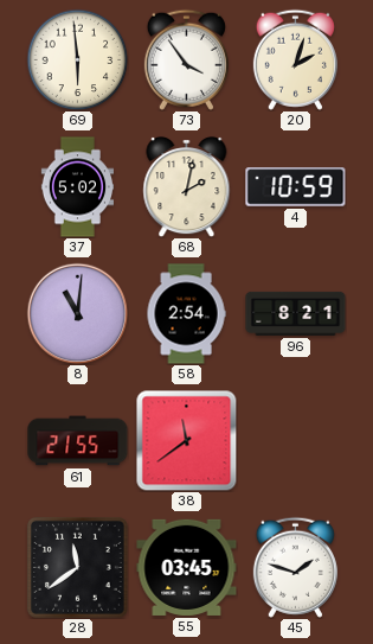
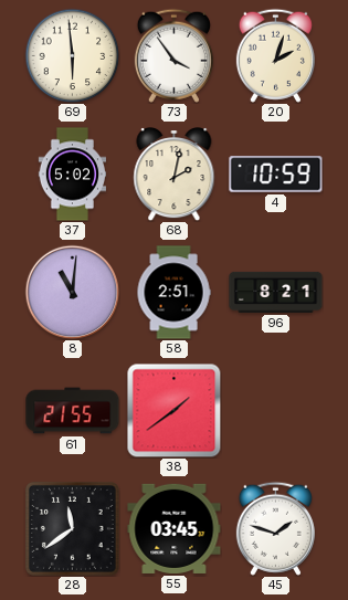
58: 2:54 -> 2:51 (173, 293)
38: 11:39 -> 1:39 (173, 410)
